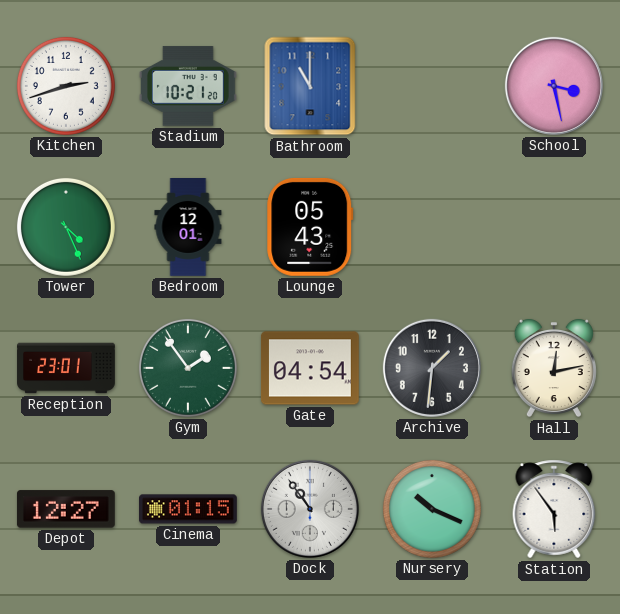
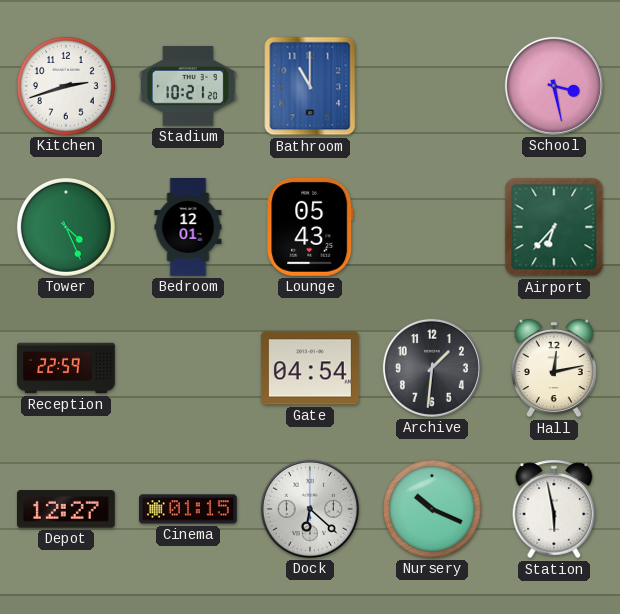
Airport: none -> 6:37 (554, 227)
Reception: 23:01 -> 22:59 (66, 368)
Gym: 1:54 -> none (188, 368)
Dock: 10:54 -> 6:22 (310, 509)
Station: 5:54 -> 5:58 (554, 509)
